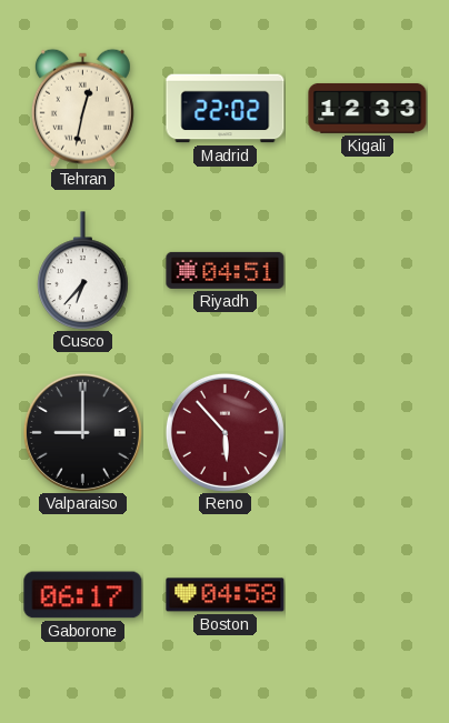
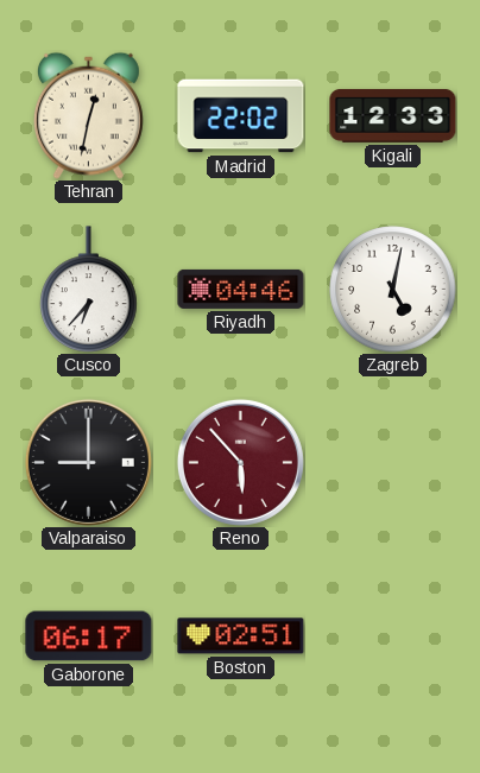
Riyadh: 04:51 -> 04:46 (241, 289)
Zagreb: none -> 5:02 (393, 290)
Boston: 04:58 -> 02:51 (241, 636)
